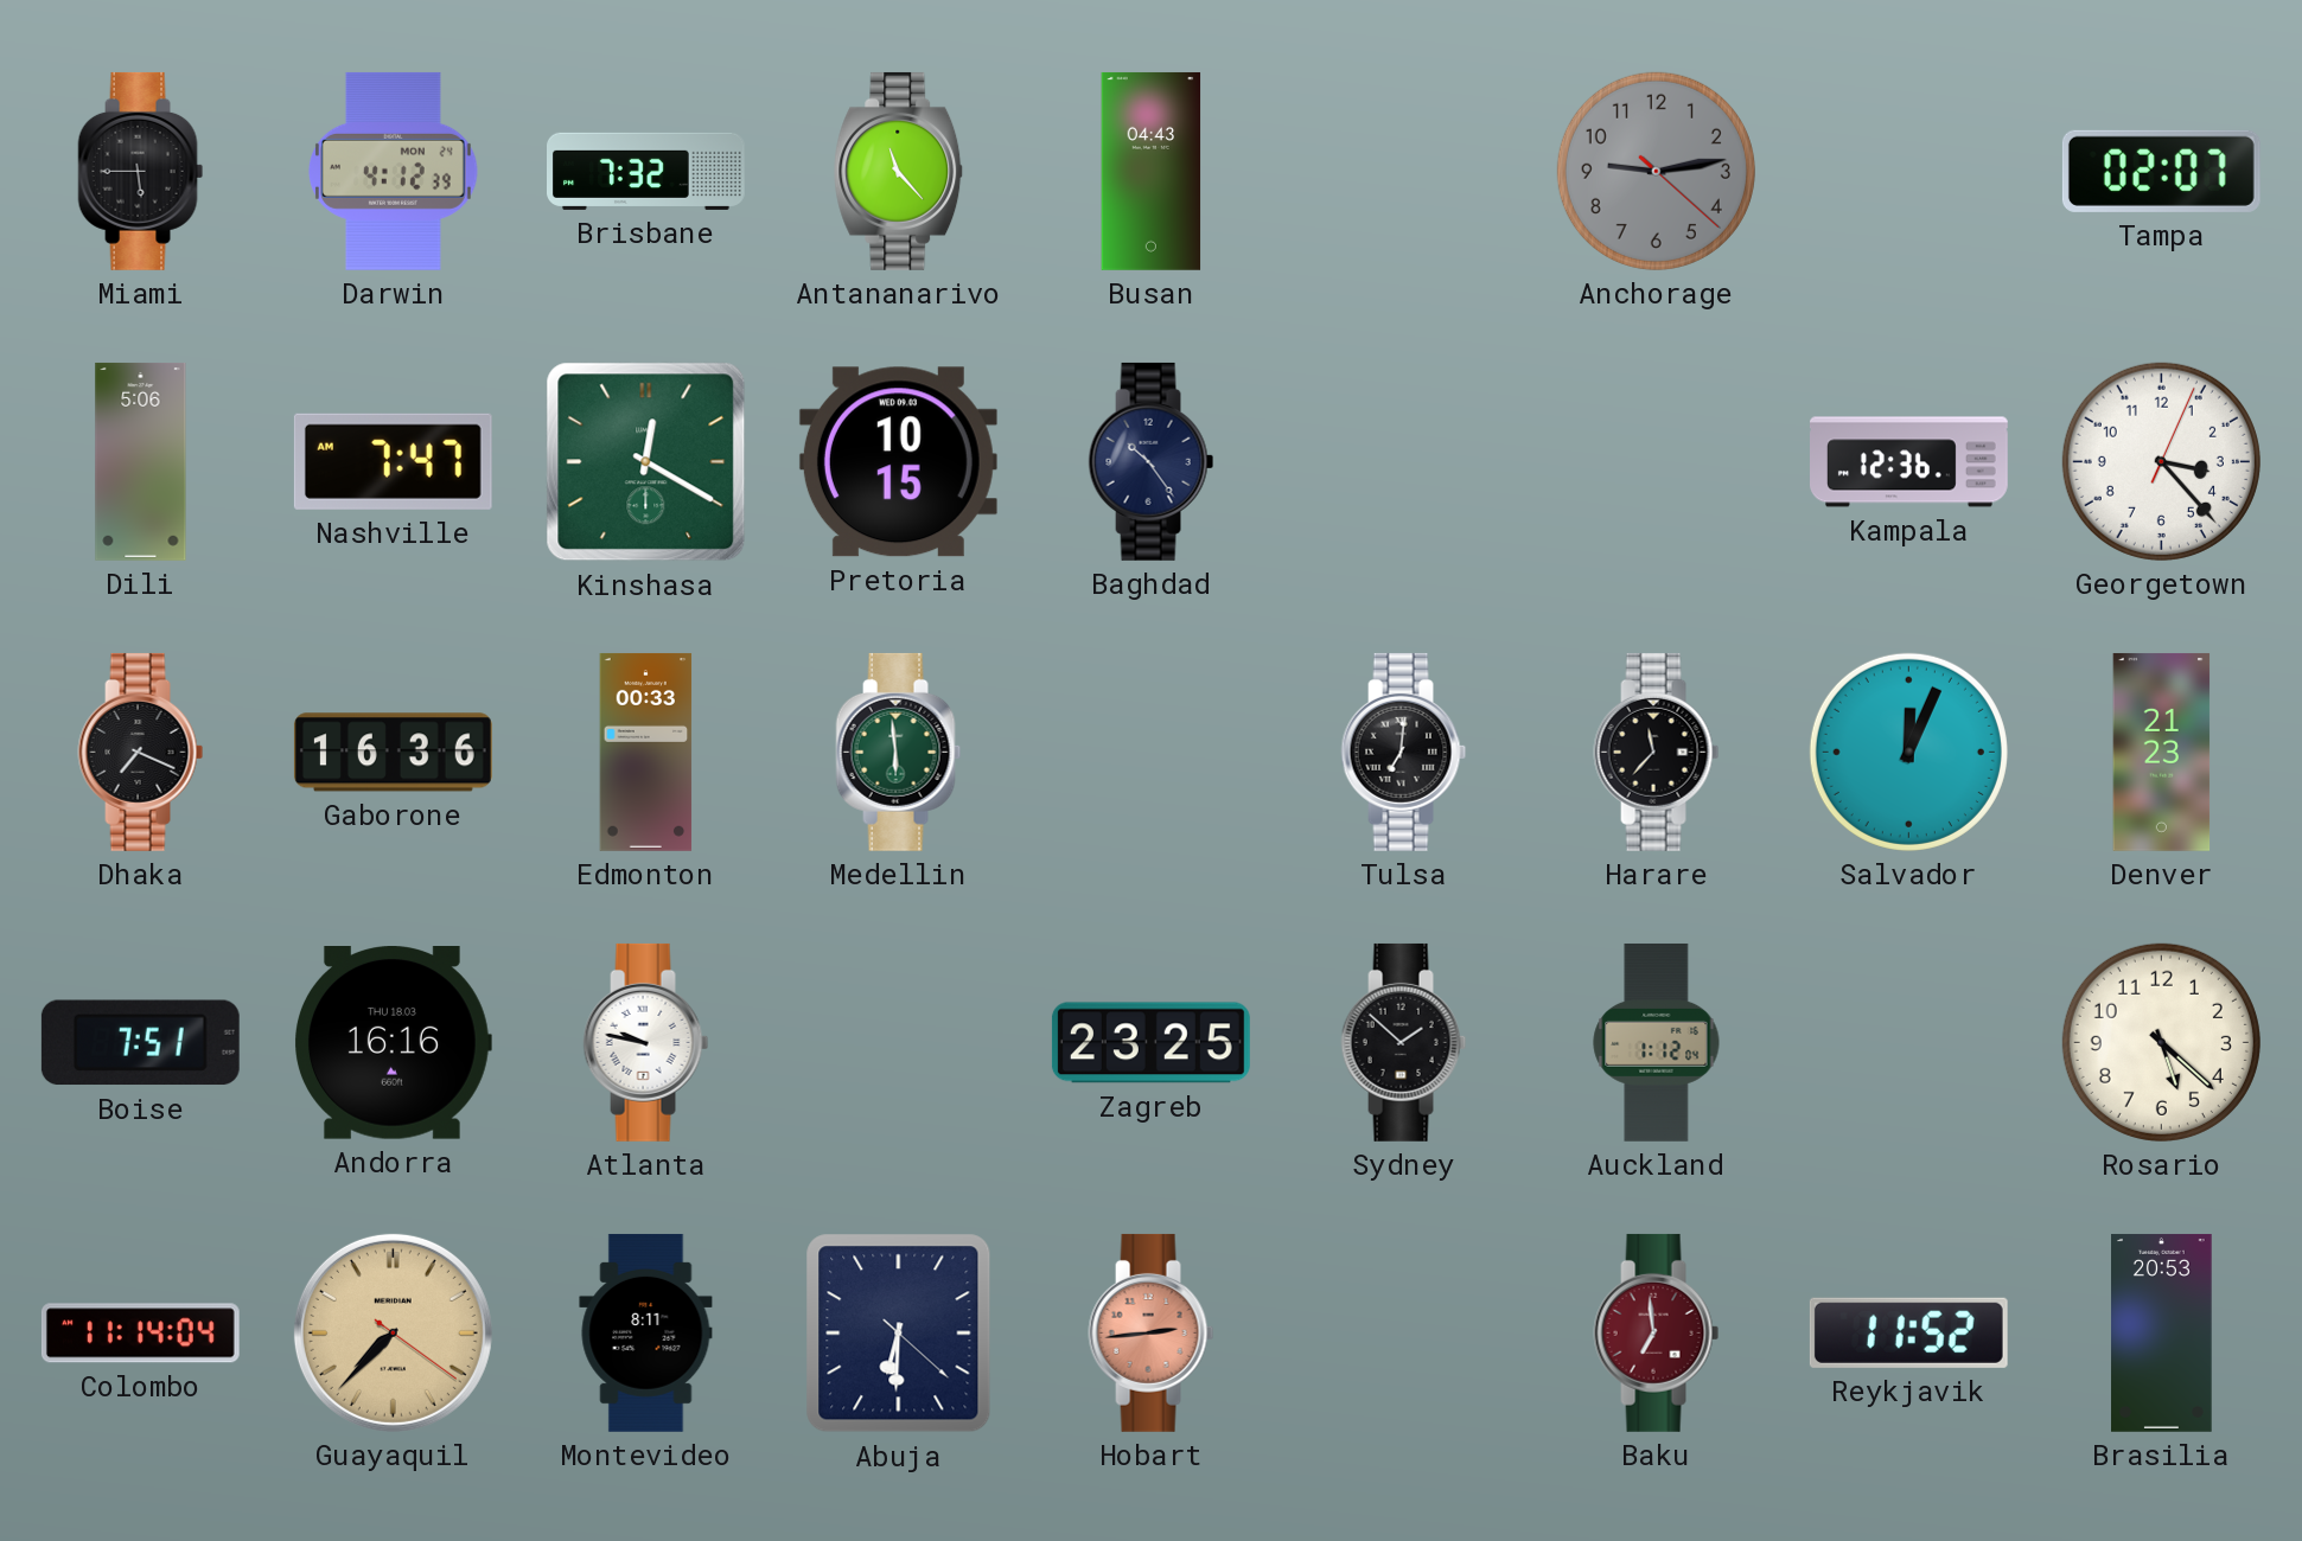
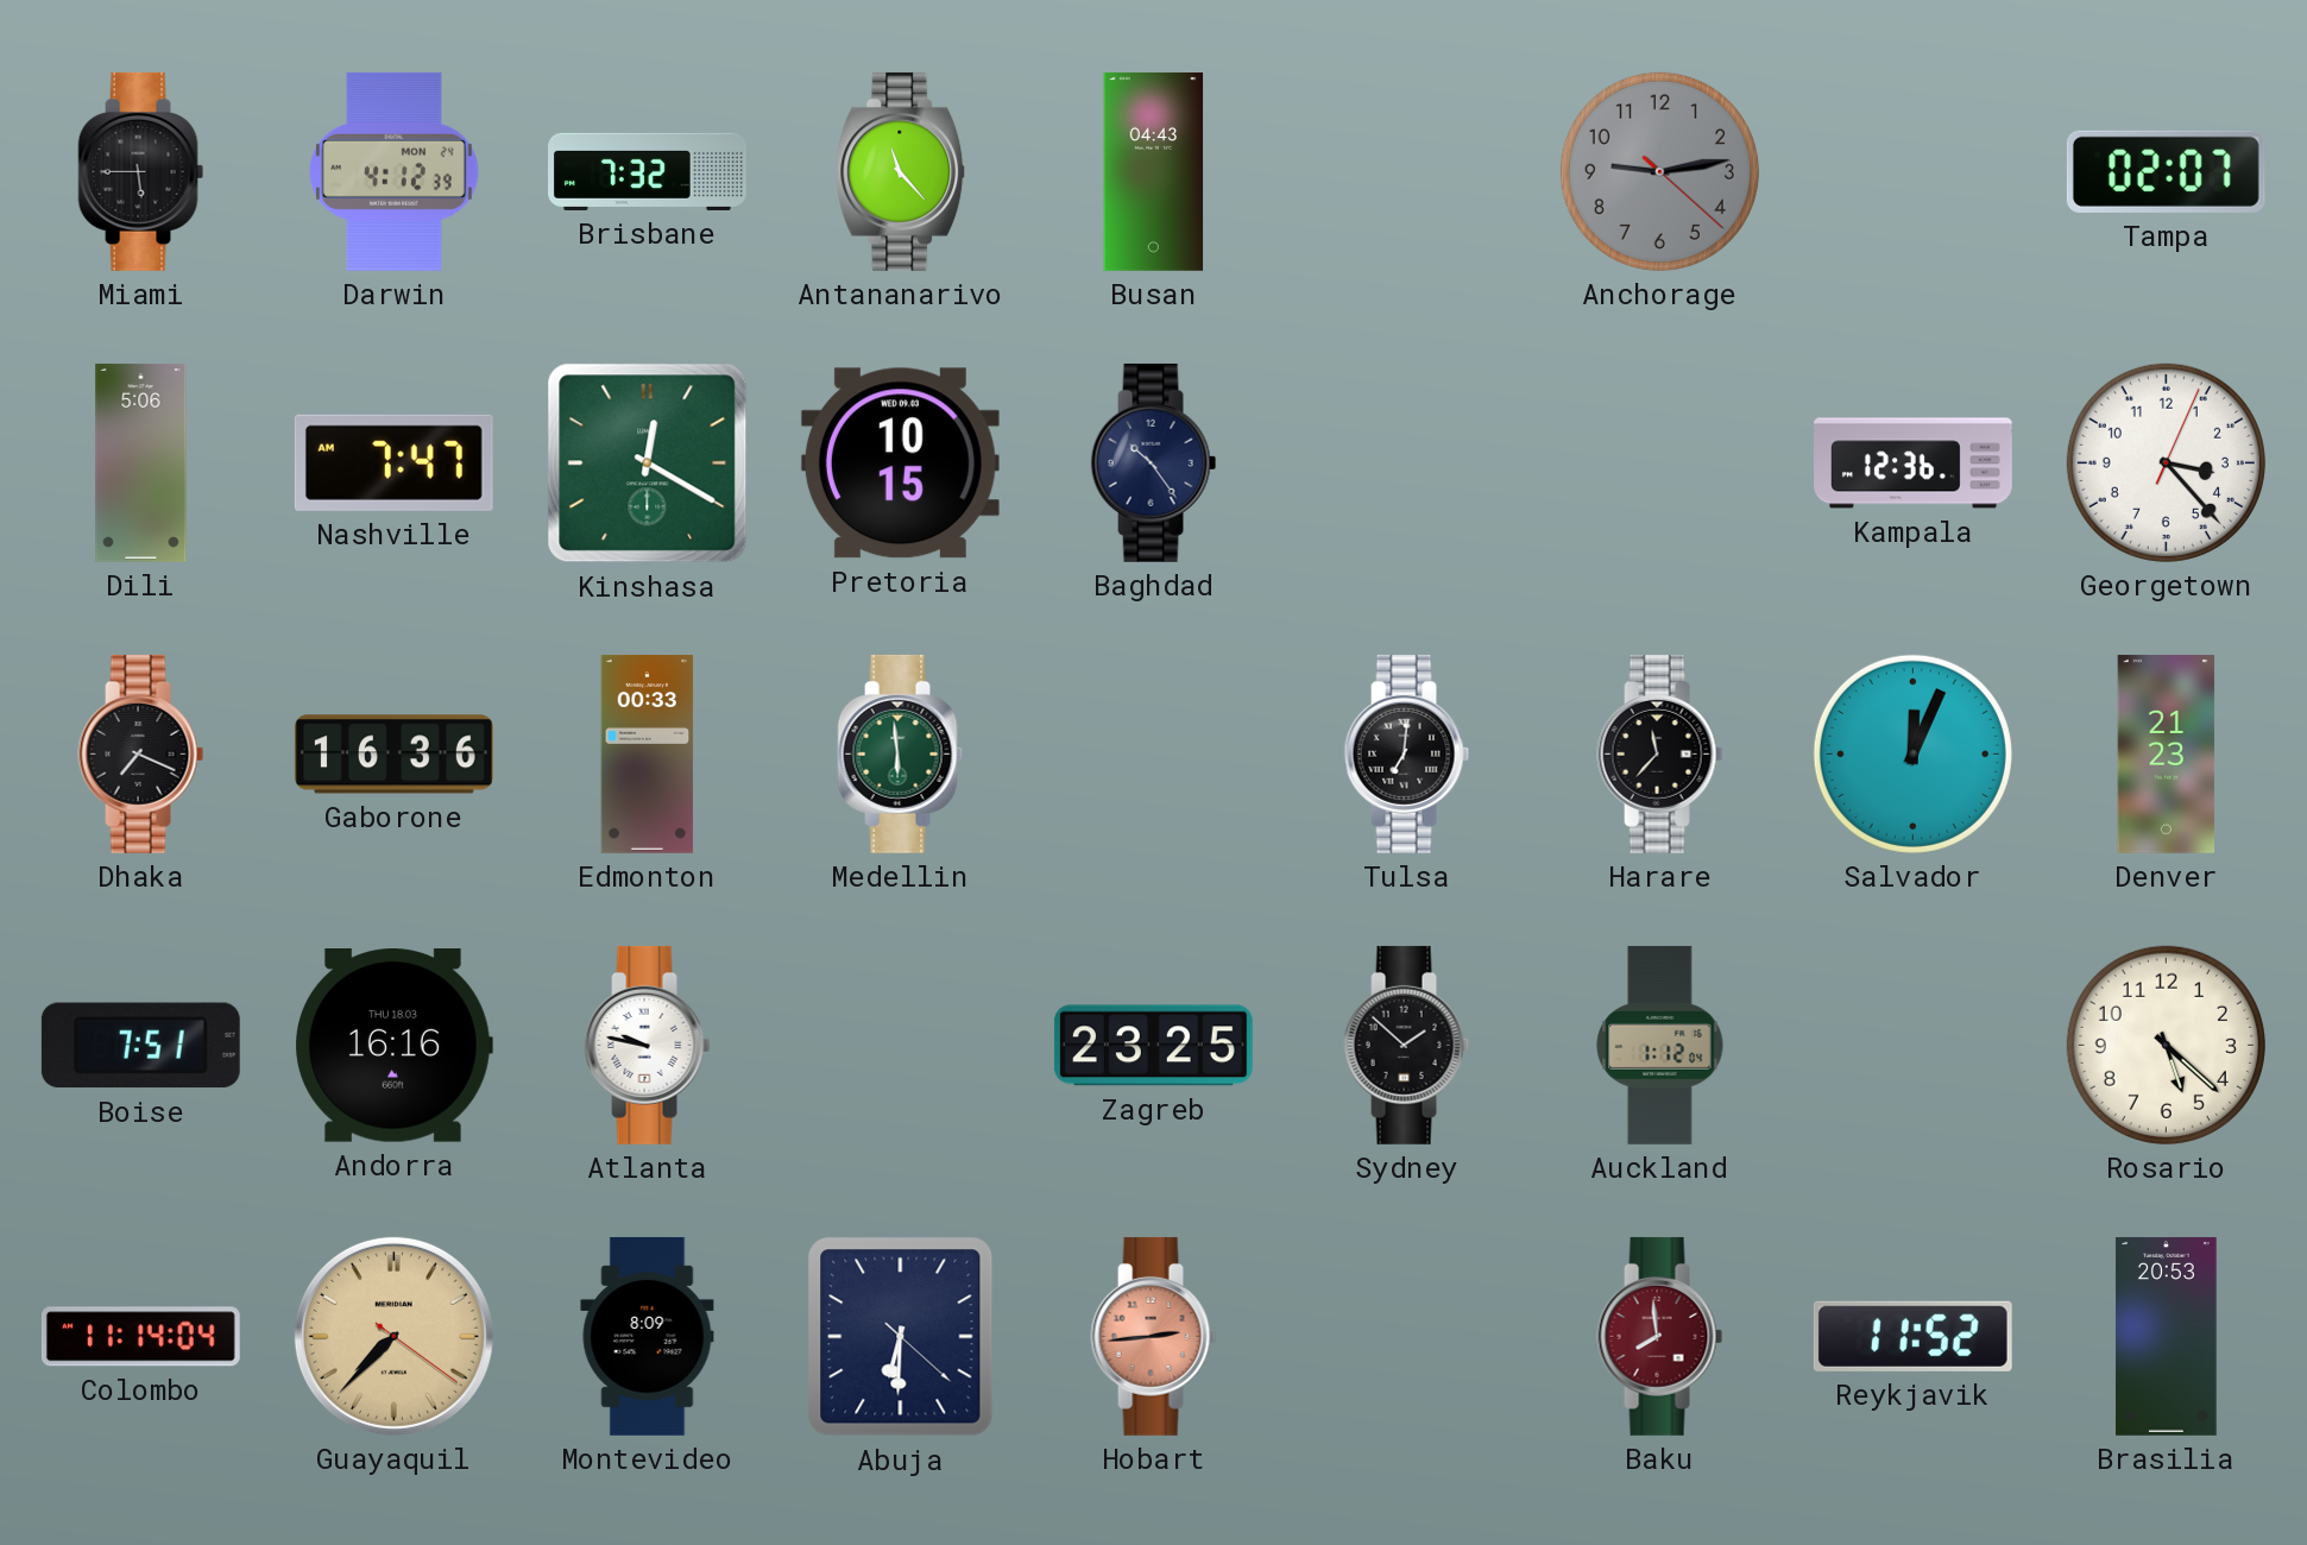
Montevideo: 8:11 -> 8:09 (648, 1336)
Baku: 6:59 -> 7:59 (1660, 1336)
